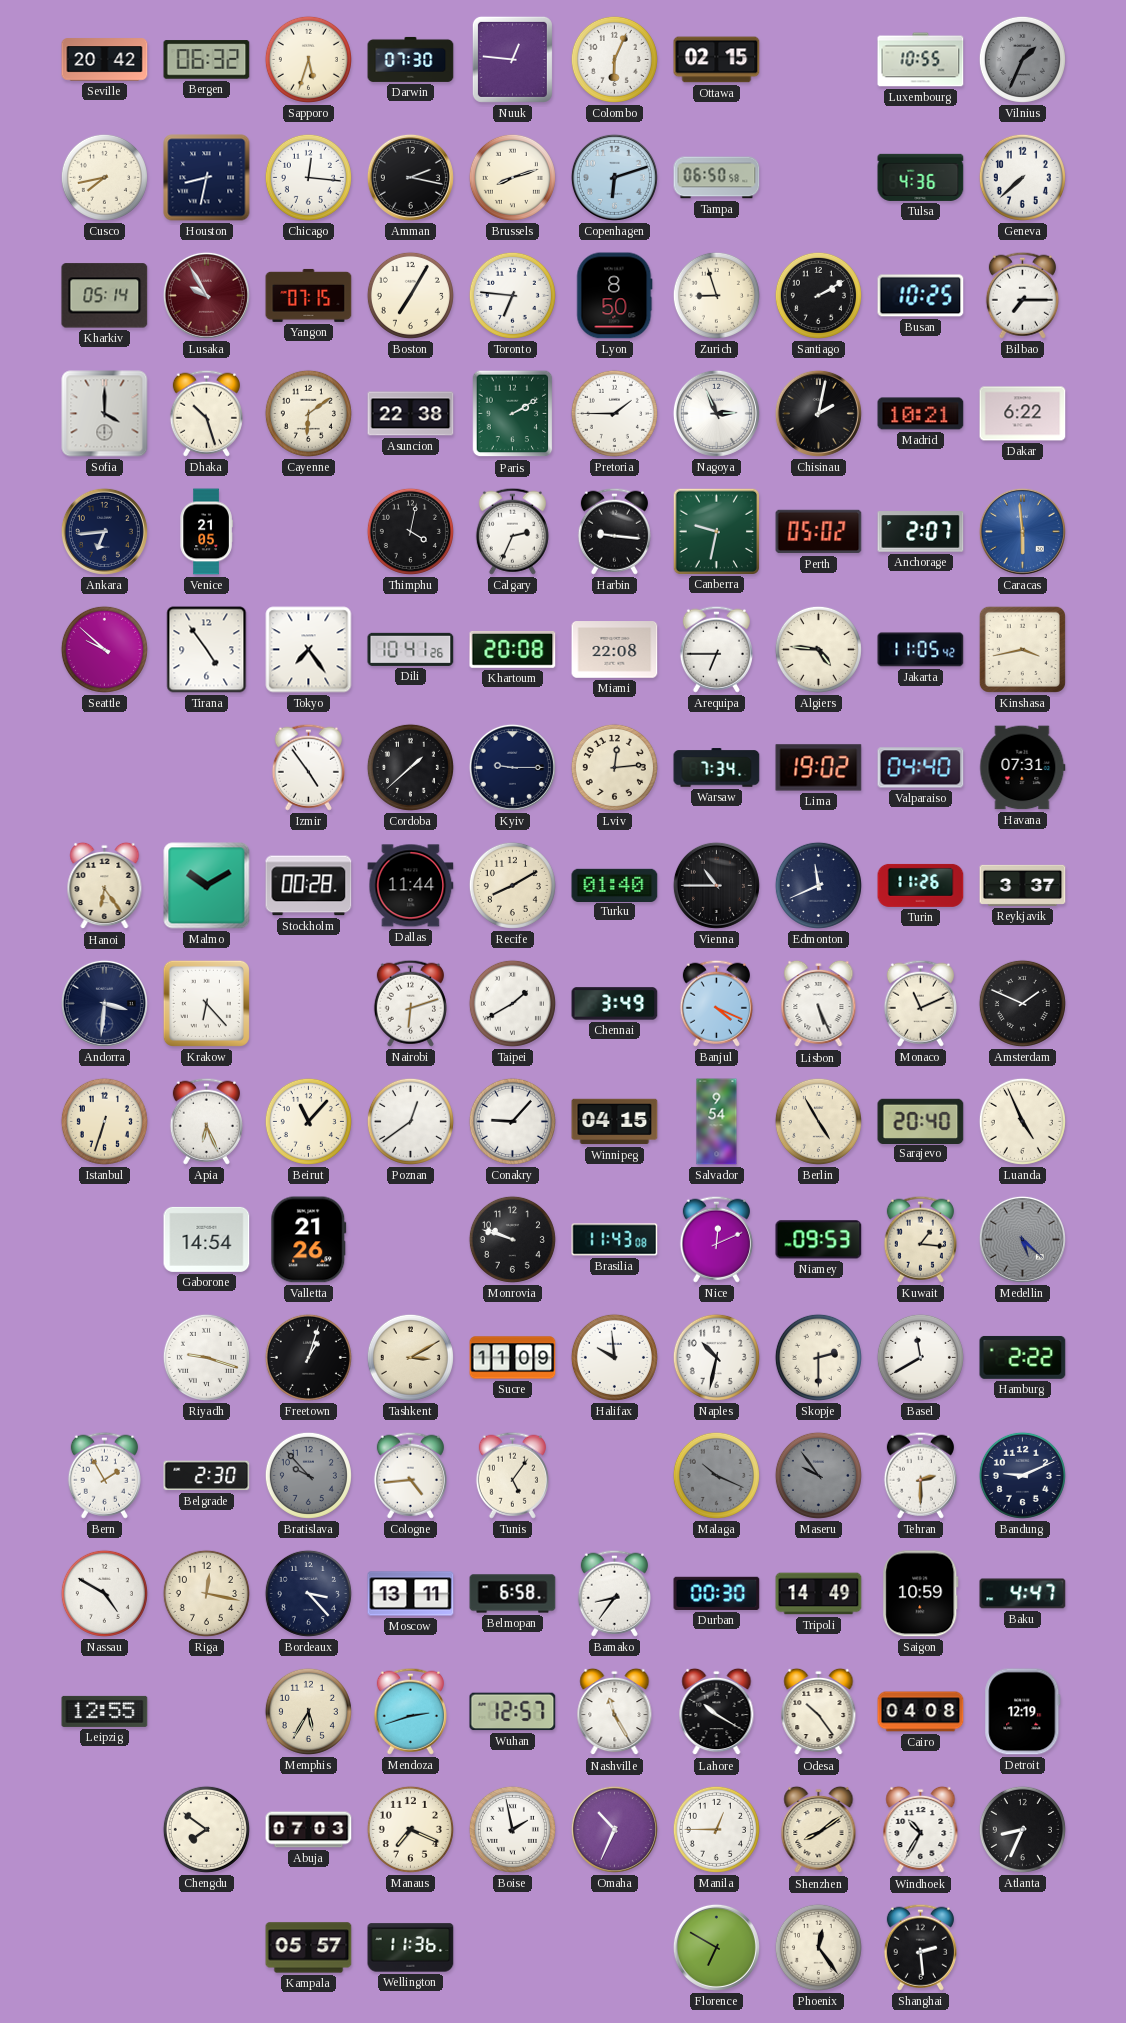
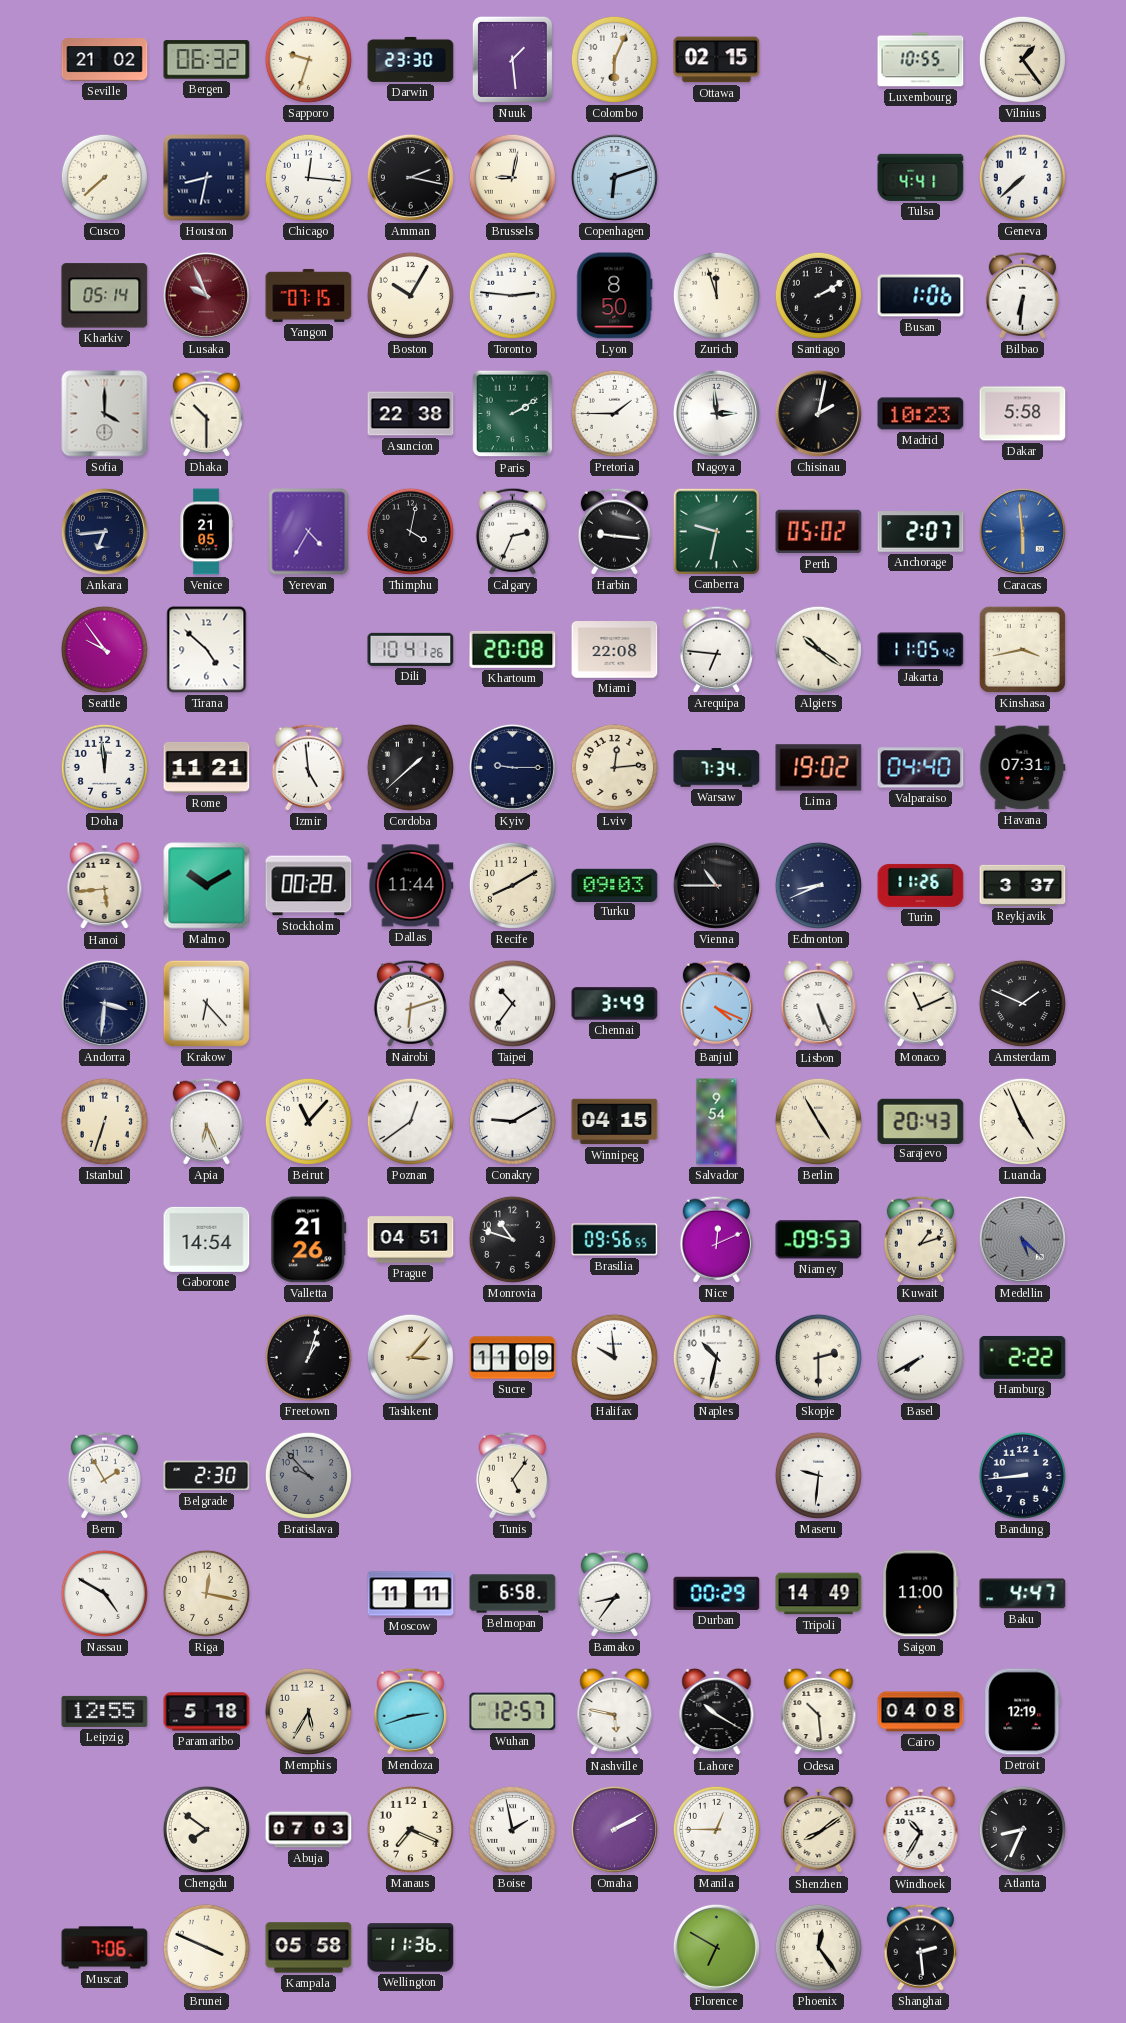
Seville: 20:42 -> 21:02 (105, 60)
Sapporo: 5:33 -> 9:33 (308, 59)
Darwin: 07:30 -> 23:30 (411, 59)
Nuuk: 12:46 -> 1:29 (512, 59)
Vilnius: 1:34 -> 1:24 (1022, 59)
Vilnius dial: grey -> cream (1022, 59)
Cusco: 7:43 -> 7:38 (104, 177)
Brussels: 8:12 -> 9:02 (512, 177)
Tampa: 06:50 -> none (717, 178)
Tulsa: 4:36 -> 4:41 (921, 177)
Lusaka: 9:55 -> 9:56 (206, 295)
Boston: 7:05 -> 10:05 (410, 295)
Toronto: 6:46 -> 2:46 (512, 295)
Zurich: 8:57 -> 11:57 (716, 295)
Busan: 10:25 -> 1:06 (921, 296)
Bilbao: 7:15 -> 6:31 (1022, 295)
Dhaka: 10:27 -> 10:30 (206, 413)
Cayenne: 6:09 -> none (308, 413)
Nagoya: 2:56 -> 2:59 (716, 413)
Madrid: 10:21 -> 10:23 (921, 414)
Dakar: 6:22 -> 5:58 (1023, 414)
Yerevan: none -> 4:35 (309, 532)
Seattle: 9:52 -> 9:54 (104, 649)
Tirana: 4:54 -> 4:52 (207, 650)
Tokyo: 7:24 -> none (309, 650)
Arequipa: 6:45 -> 6:46 (716, 649)
Algiers: 4:46 -> 10:21 (818, 649)
Doha: none -> 11:59 (104, 767)
Rome: none -> 11:21 (207, 767)
Izmir: 4:54 -> 4:59 (308, 767)
Hanoi: 6:24 -> 5:44 (105, 886)
Turku: 01:40 -> 09:03 (615, 885)
Edmonton: 11:41 -> 8:41 (818, 885)
Taipei: 1:40 -> 10:36 (512, 1003)
Conakry: 9:07 -> 9:10 (512, 1121)
Sarajevo: 20:40 -> 20:43 (921, 1121)
Prague: none -> 04:51 (411, 1240)
Monrovia: 9:48 -> 10:48 (512, 1239)
Brasilia: 11:43 -> 09:56 (615, 1240)
Kuwait: 1:16 -> 1:12 (920, 1239)
Riyadh: 9:18 -> none (206, 1357)
Tashkent: 3:10 -> 3:07 (410, 1357)
Basel: 11:40 -> 7:40 (920, 1357)
Cologne: 4:44 -> none (410, 1475)
Malaga: 10:19 -> none (716, 1475)
Maseru: 9:54 -> 9:31 (818, 1475)
Maseru dial: grey -> white (818, 1475)
Tehran: 2:30 -> none (920, 1475)
Bandung: 9:11 -> 8:44 (1022, 1475)
Bordeaux: 3:23 -> none (308, 1593)
Moscow: 13:11 -> 11:11 (411, 1594)
Durban: 00:30 -> 00:29 (717, 1593)
Saigon: 10:59 -> 11:00 (921, 1594)
Paramaribo: none -> 5:18 (207, 1712)
Nashville: 11:25 -> 5:47 (615, 1712)
Odesa: 10:24 -> 10:29 (819, 1712)
Omaha: 10:34 -> 2:10 (614, 1829)
Muscat: none -> 7:06 (105, 1948)
Brunei: none -> 3:49 (206, 1947)
Kampala: 05:57 -> 05:58 (309, 1948)
